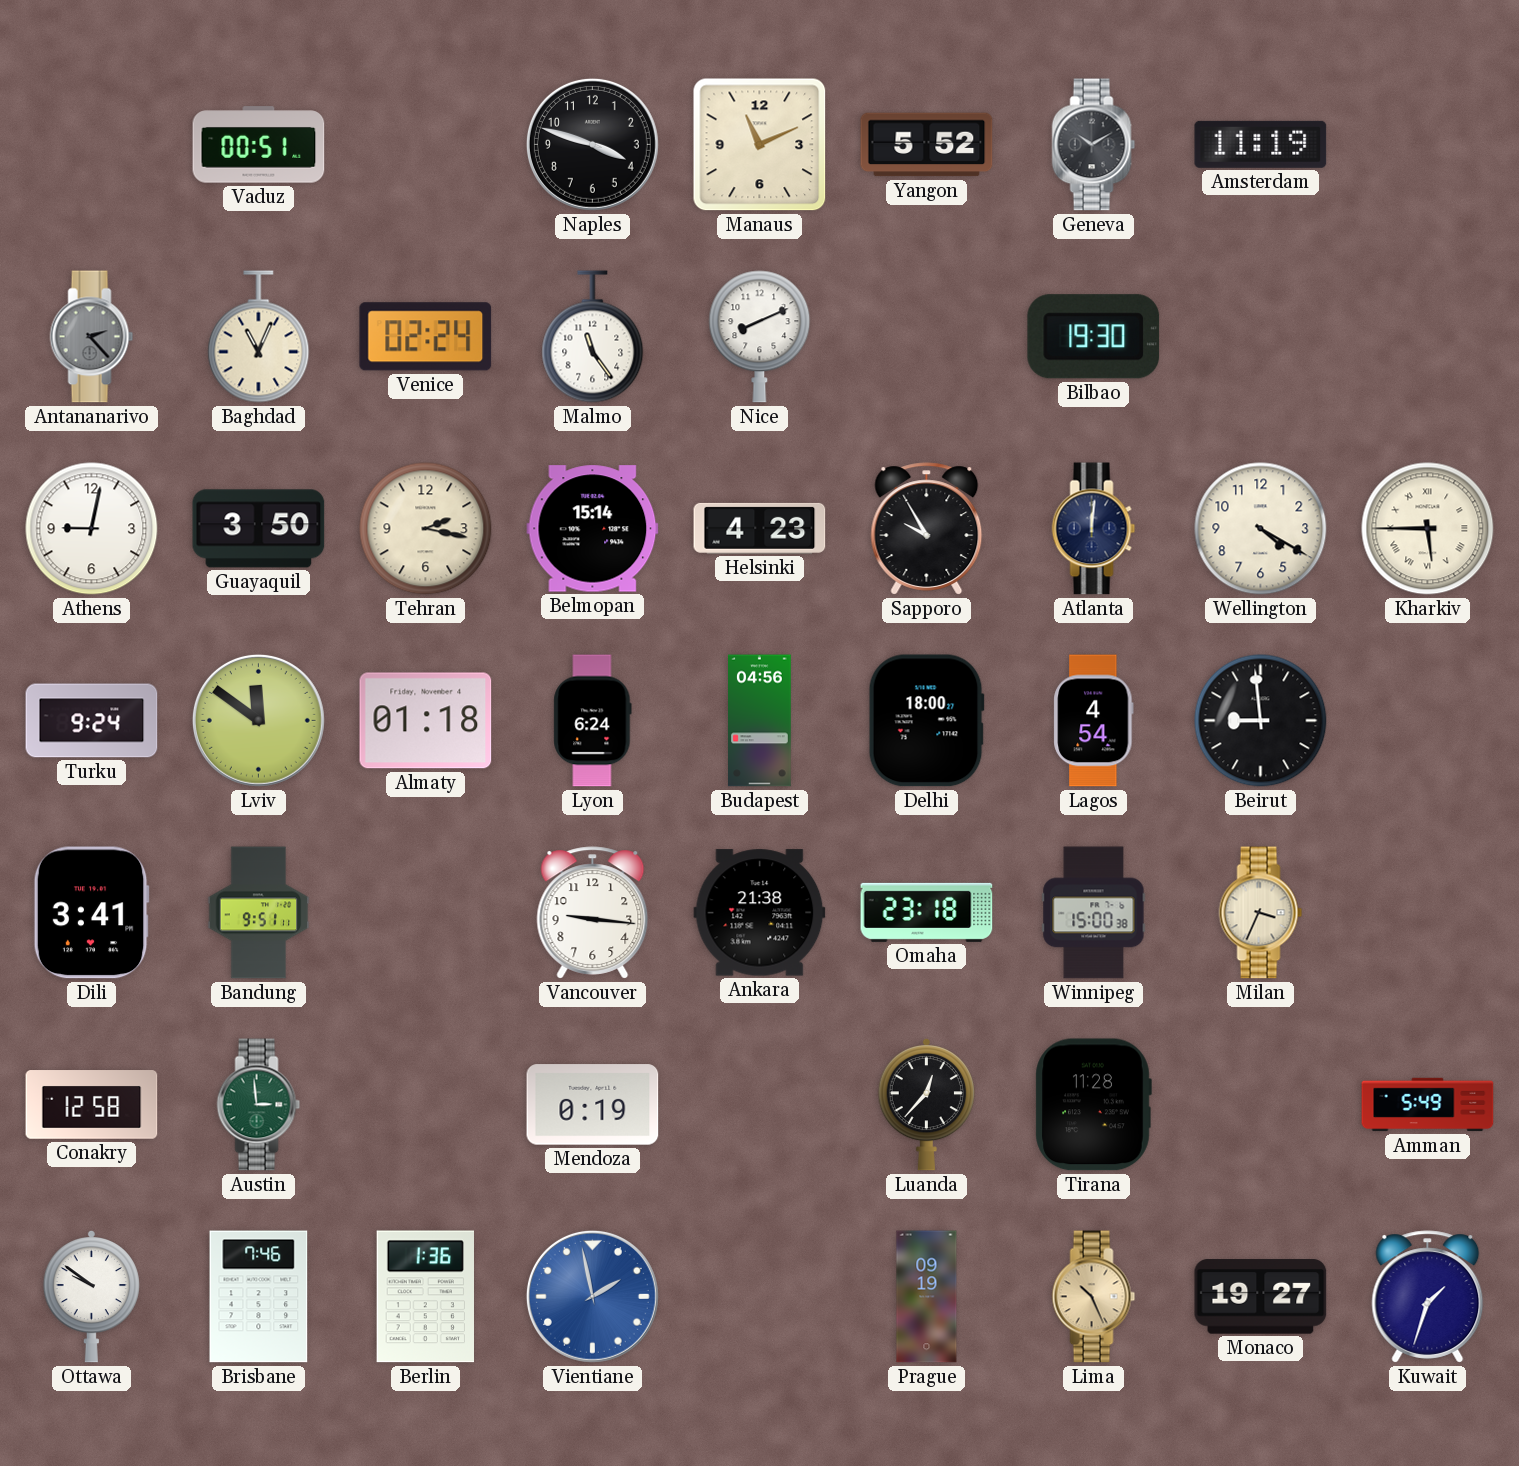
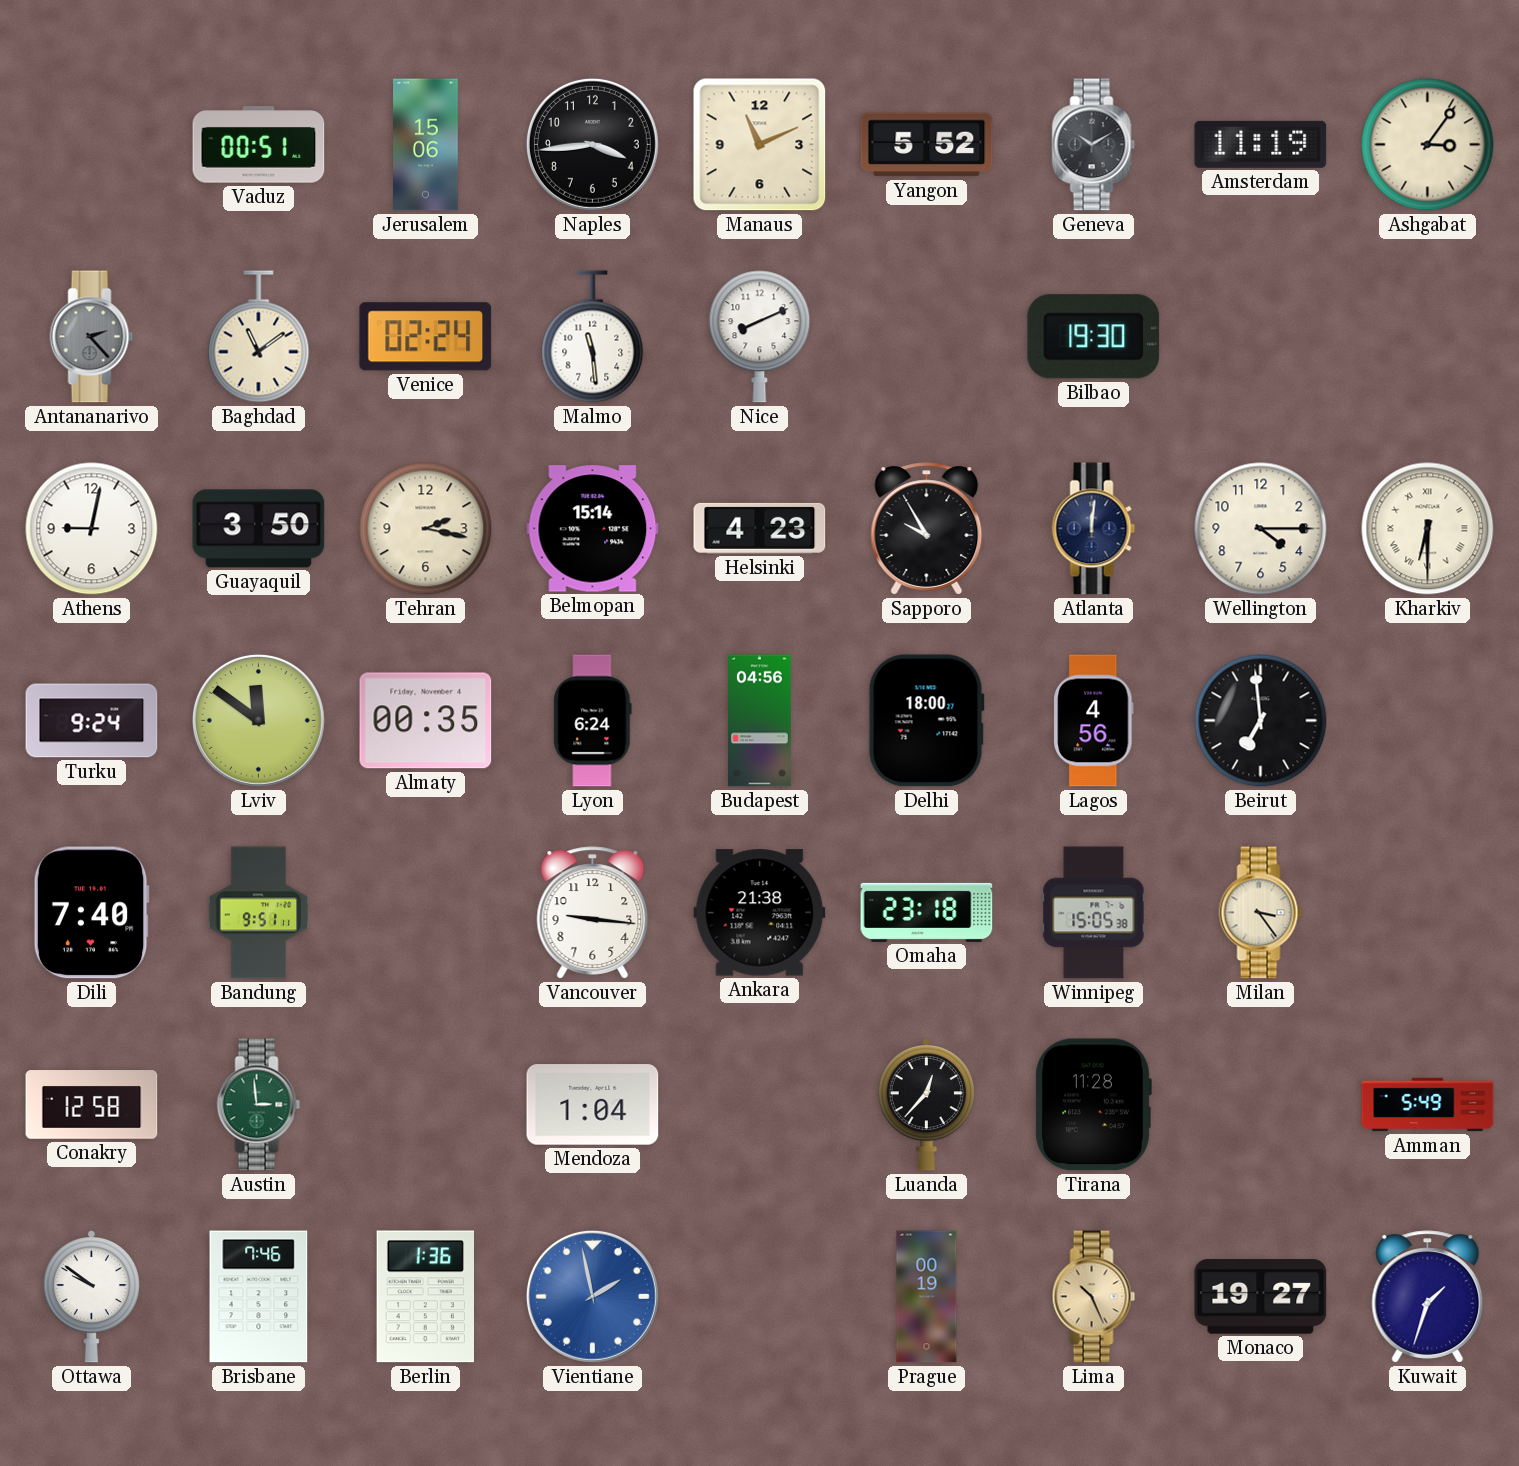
Jerusalem: none -> 15:06 (426, 145)
Naples: 3:48 -> 3:44 (592, 144)
Ashgabat: none -> 3:06 (1428, 145)
Baghdad: 11:04 -> 11:09 (259, 337)
Malmo: 11:24 -> 11:29 (593, 337)
Wellington: 4:20 -> 4:15 (1261, 529)
Kharkiv: 5:45 -> 6:30 (1428, 529)
Almaty: 01:18 -> 00:35 (426, 721)
Lagos: 4:54 -> 4:56 (1094, 721)
Beirut: 8:59 -> 6:59 (1261, 721)
Dili: 3:41 -> 7:40 (91, 913)
Winnipeg: 15:00 -> 15:05 (1094, 913)
Milan: 3:34 -> 3:24 (1261, 913)
Mendoza: 0:19 -> 1:04 (593, 1105)
Prague: 09:19 -> 00:19 (927, 1297)
